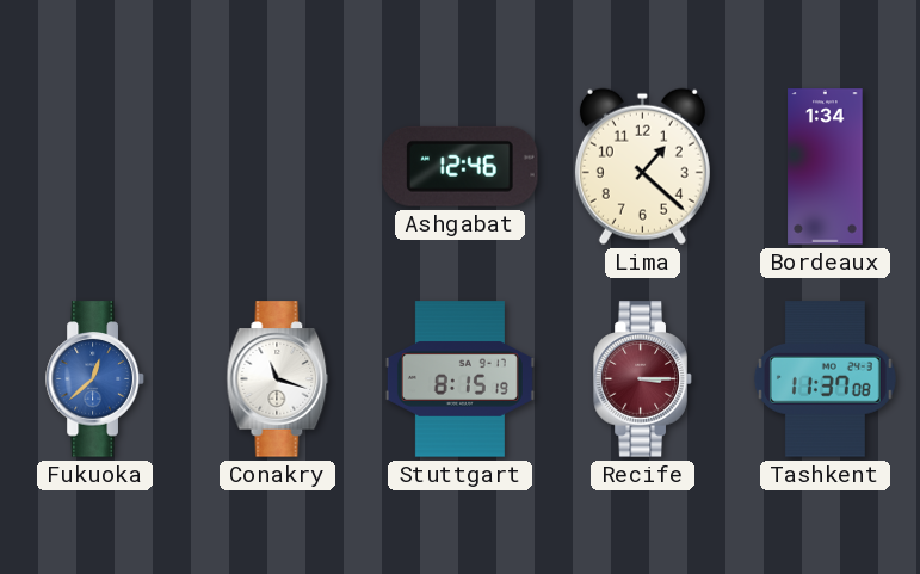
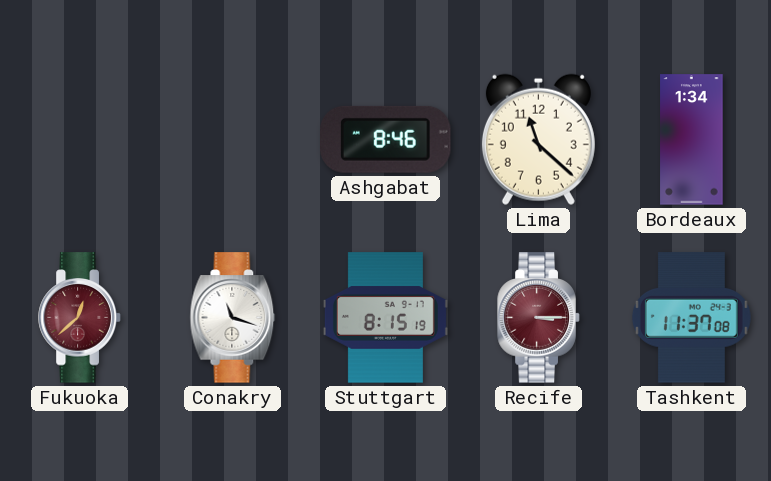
Ashgabat: 12:46 -> 8:46 (386, 139)
Lima: 1:22 -> 11:22 (538, 139)
Fukuoka dial: blue -> burgundy (80, 318)
